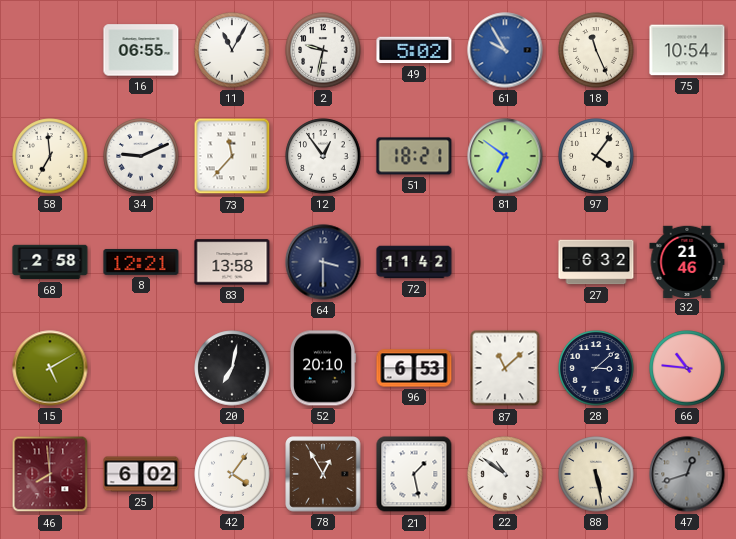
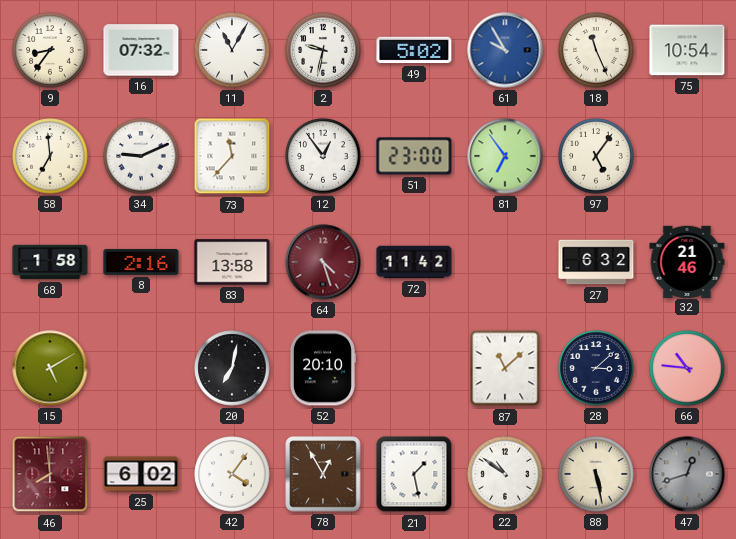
9: none -> 8:36 (50, 50)
16: 06:55 -> 07:32 (141, 50)
51: 18:21 -> 23:00 (414, 156)
81: 6:51 -> 6:54 (505, 156)
97: 4:06 -> 5:06 (596, 156)
68: 2:58 -> 1:58 (50, 262)
8: 12:21 -> 2:16 (141, 262)
64: 3:30 -> 4:27 (323, 262)
64 dial: navy -> burgundy (323, 262)
96: 6:53 -> none (414, 368)
